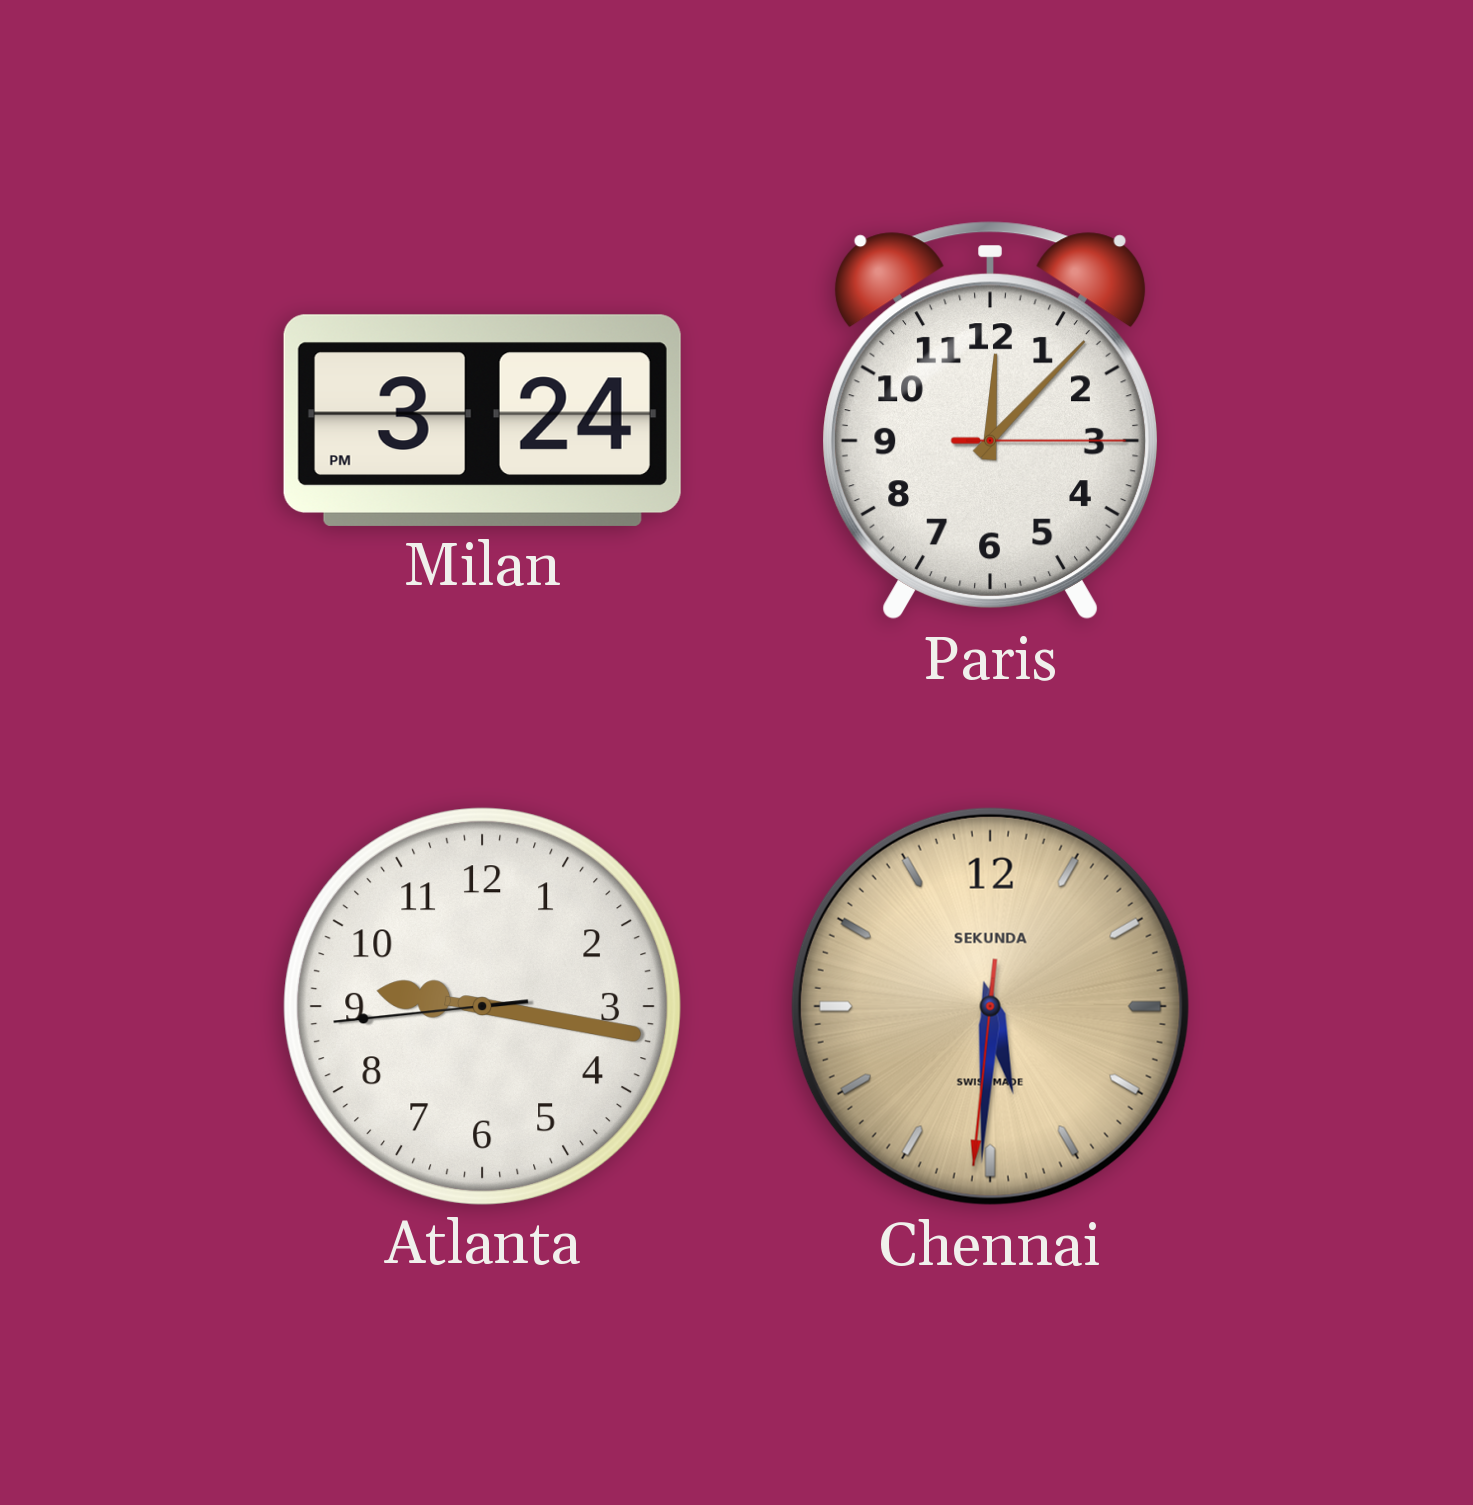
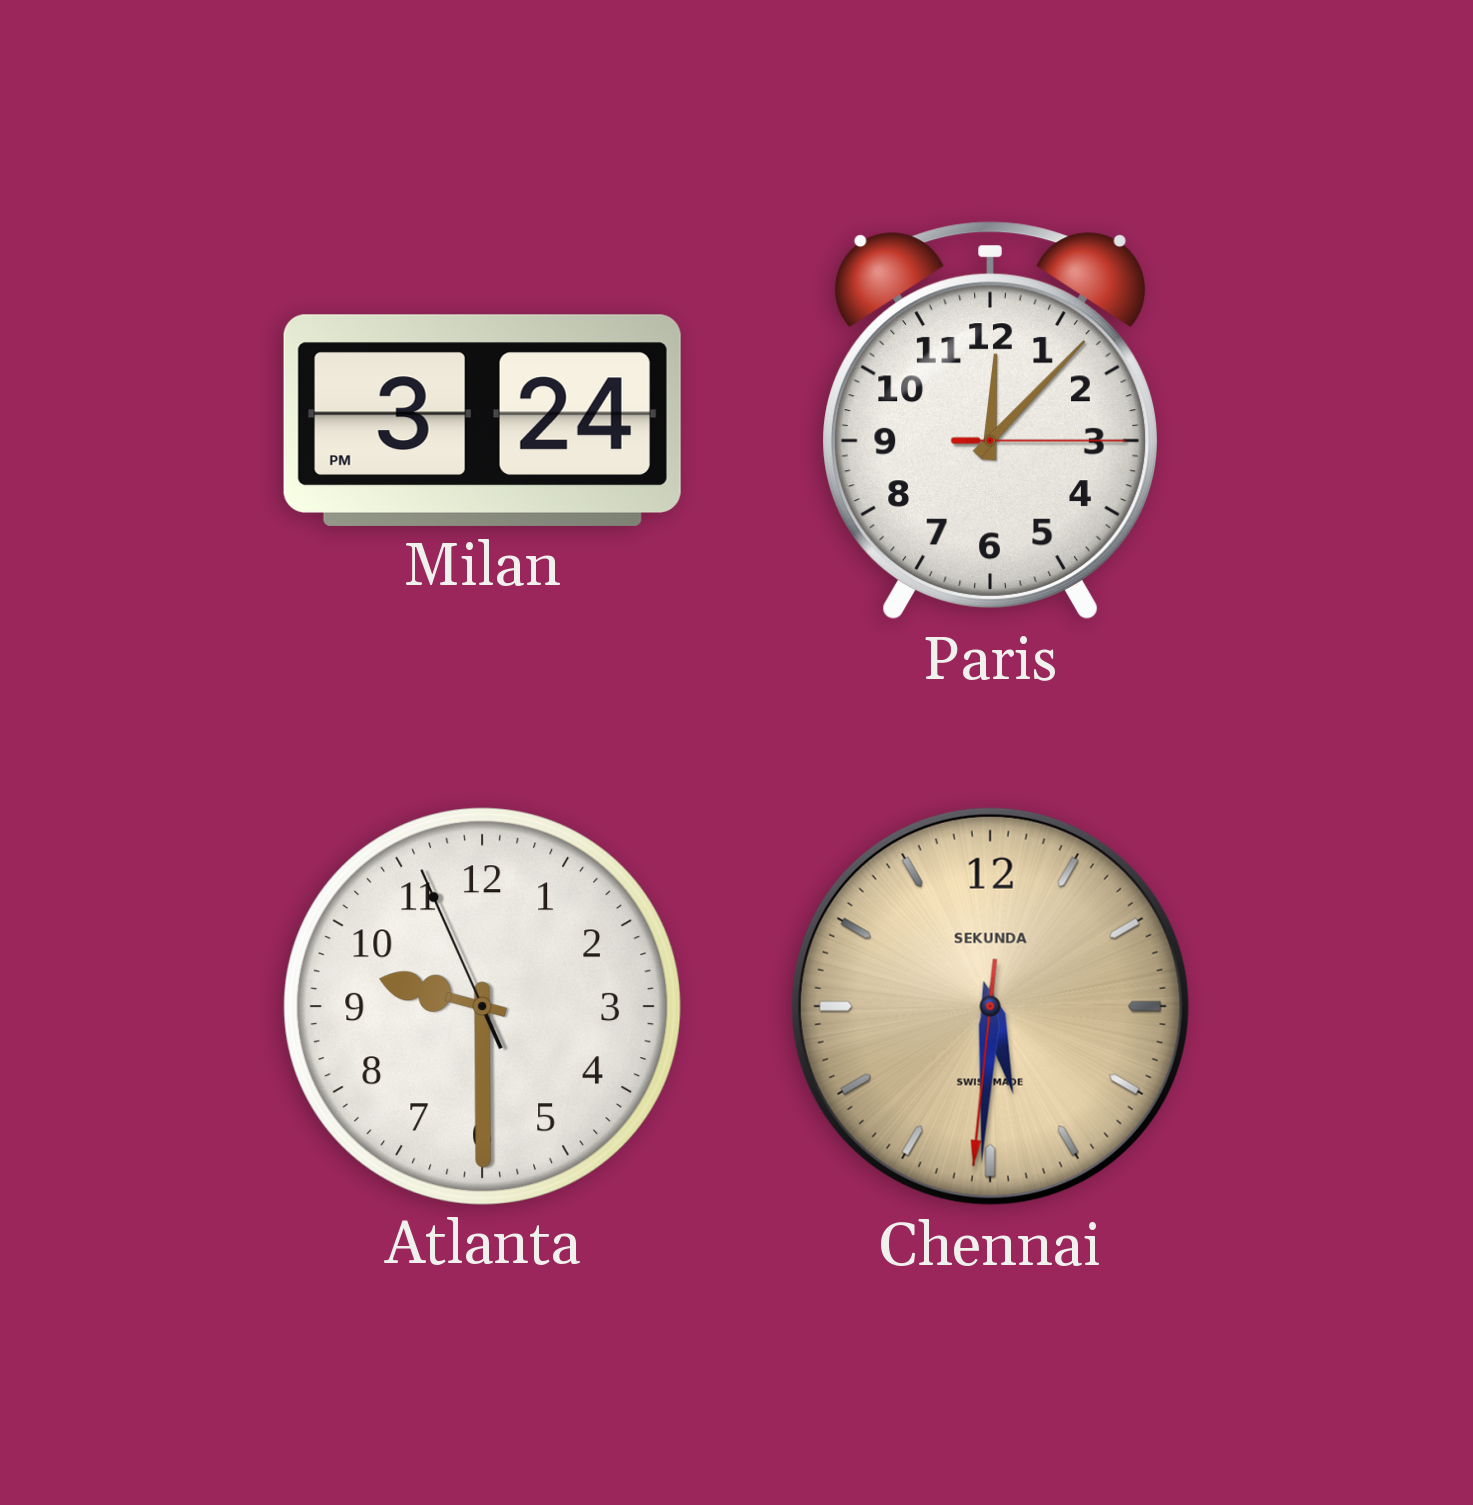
Atlanta: 9:16 -> 9:29 (482, 1006)
